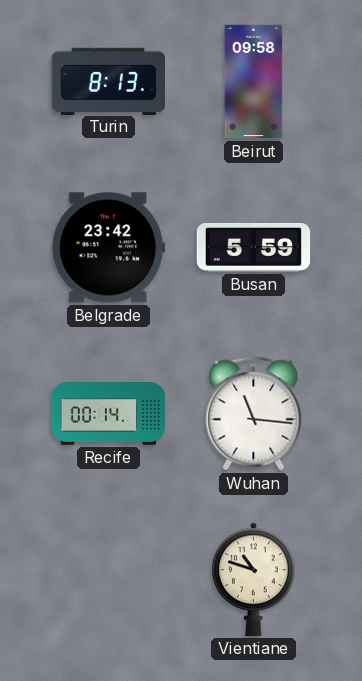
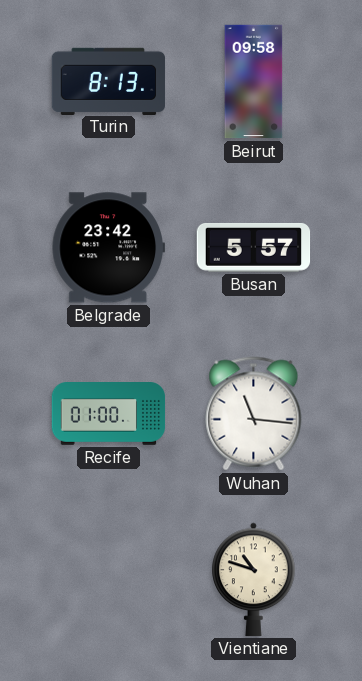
Busan: 5:59 -> 5:57 (254, 248)
Recife: 00:14 -> 01:00 (109, 414)
